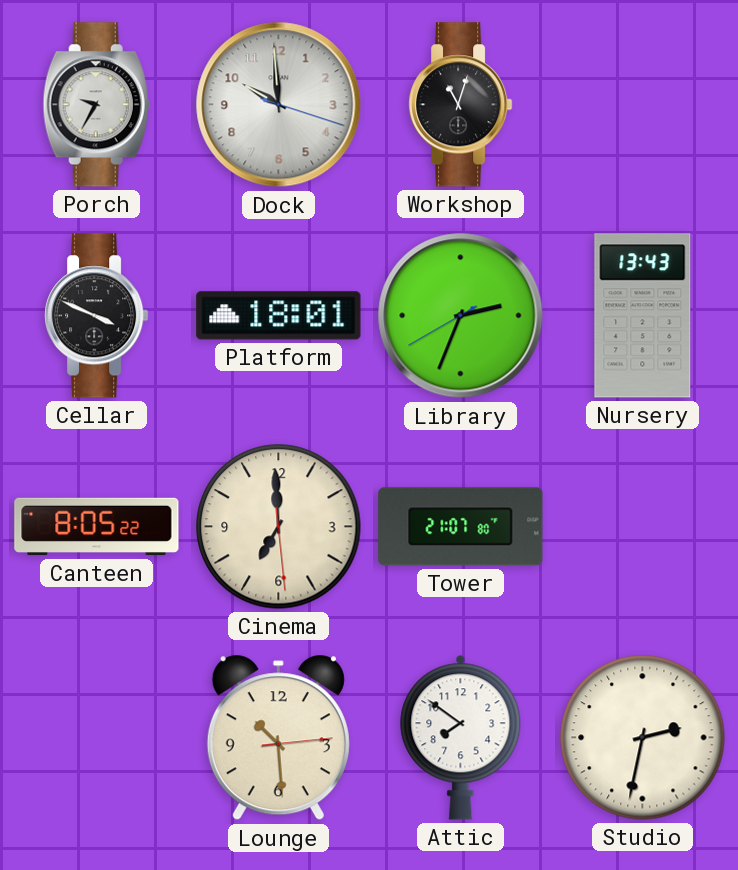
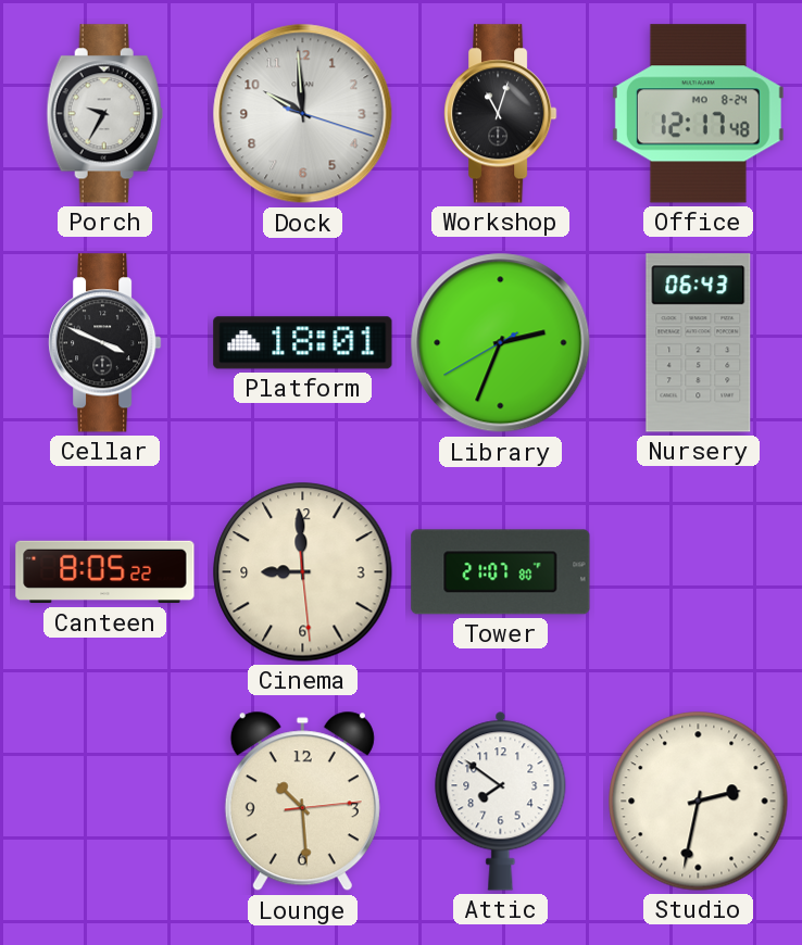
Office: none -> 12:17 (698, 114)
Nursery: 13:43 -> 06:43 (699, 343)
Cinema: 6:59 -> 8:59 (303, 572)
